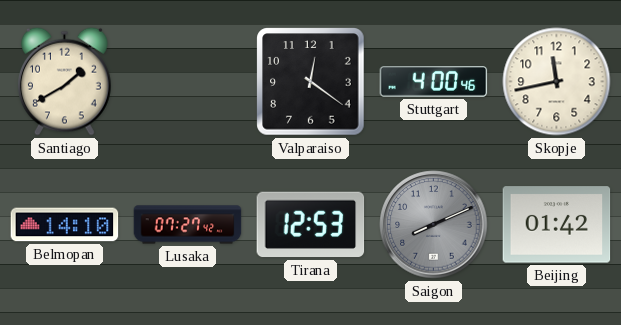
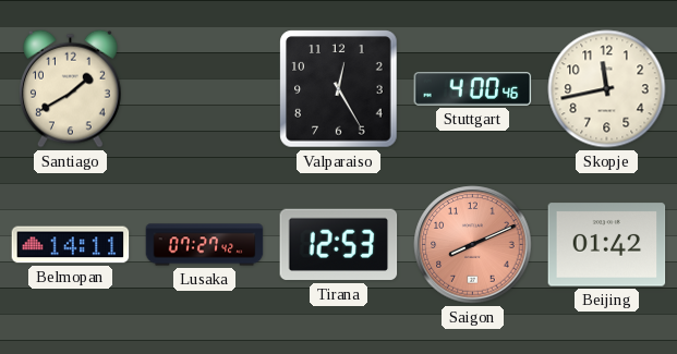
Valparaiso: 12:21 -> 12:25 (339, 89)
Belmopan: 14:10 -> 14:11 (71, 245)
Saigon dial: grey -> salmon (473, 245)
